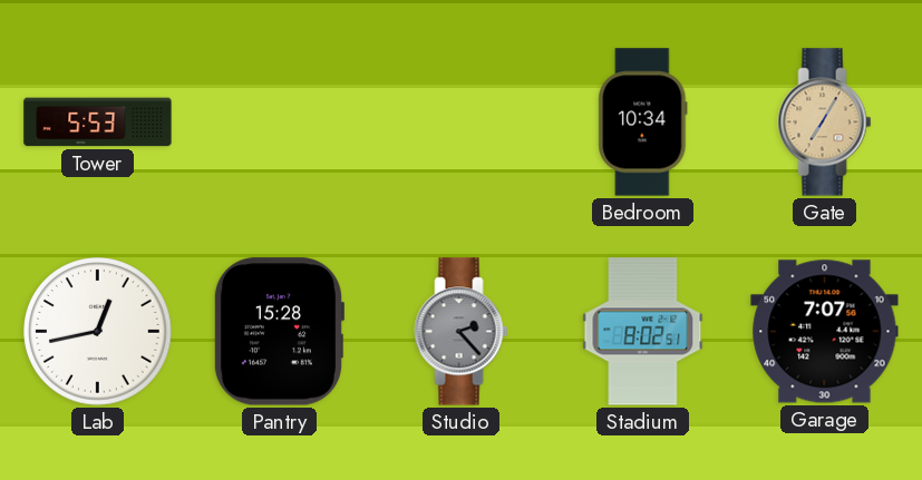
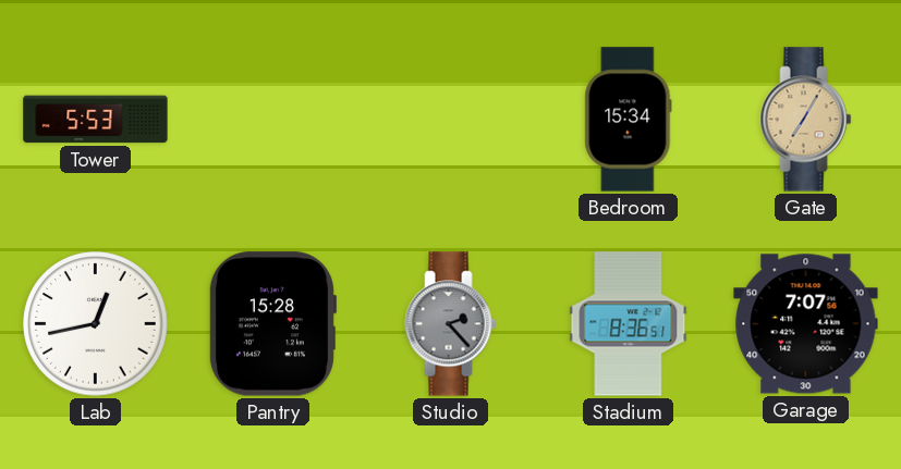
Bedroom: 10:34 -> 15:34 (629, 120)
Stadium: 8:02 -> 8:36 (629, 324)
